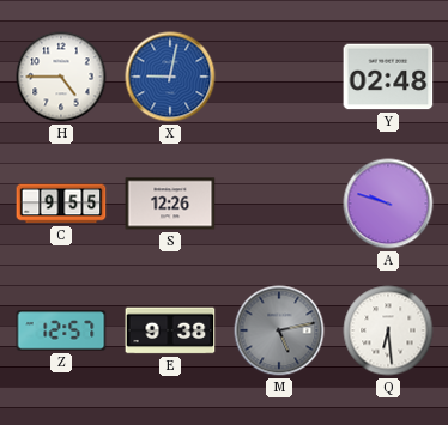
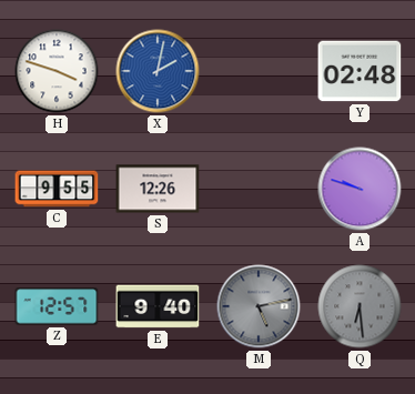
H: 4:45 -> 3:48 (57, 71)
X: 9:02 -> 2:02 (158, 71)
E: 9:38 -> 9:40 (158, 306)
Q dial: white -> grey (360, 306)
